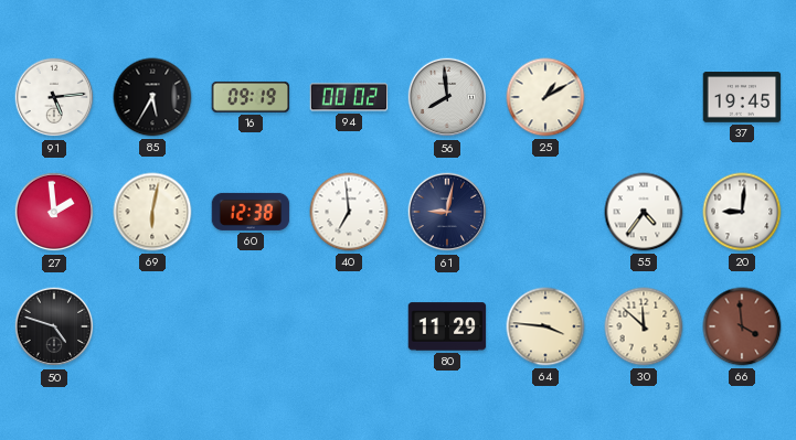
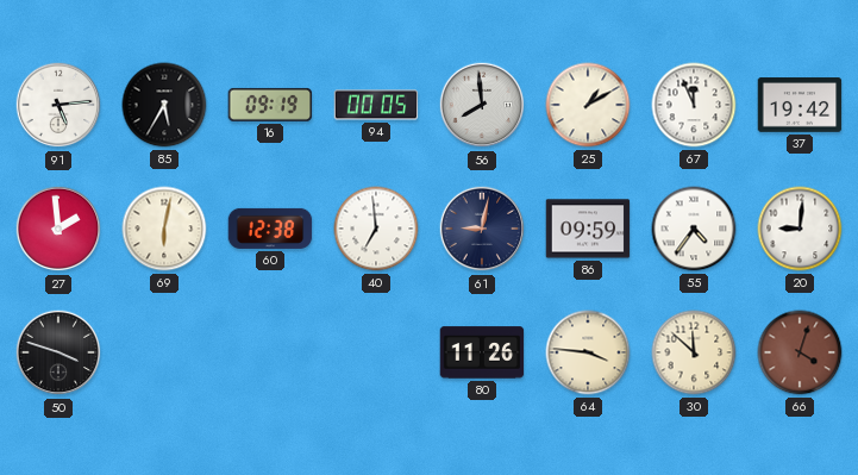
94: 00:02 -> 00:05 (376, 105)
67: none -> 11:56 (694, 105)
37: 19:45 -> 19:42 (800, 105)
86: none -> 09:59 (588, 229)
50: 4:48 -> 3:48 (58, 352)
80: 11:29 -> 11:26 (482, 352)
66: 3:59 -> 4:03 (800, 352)
